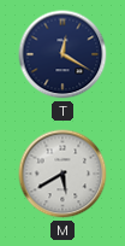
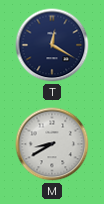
M: 5:40 -> 8:40 (52, 144)
